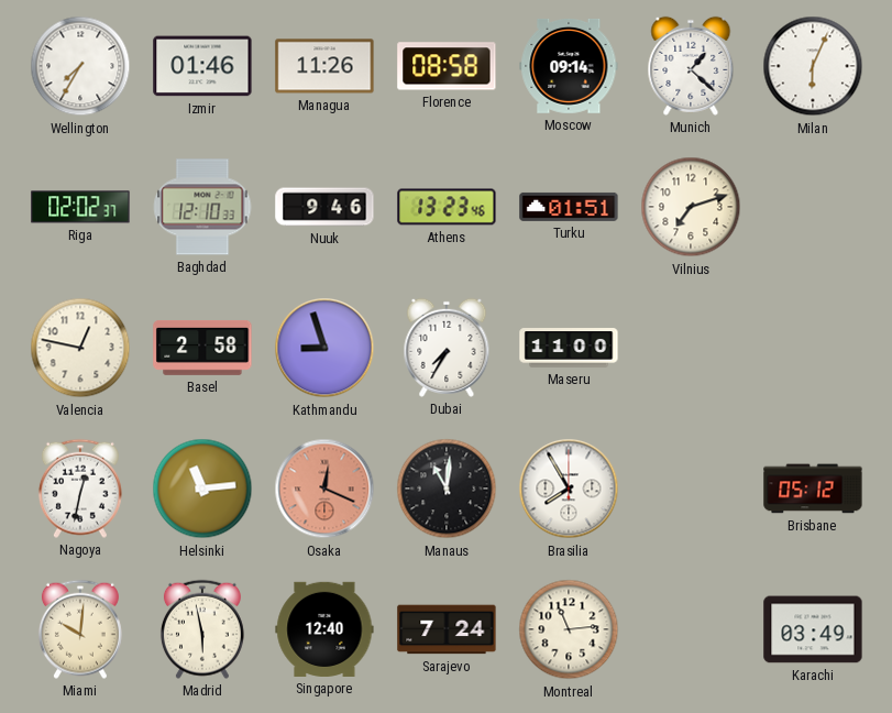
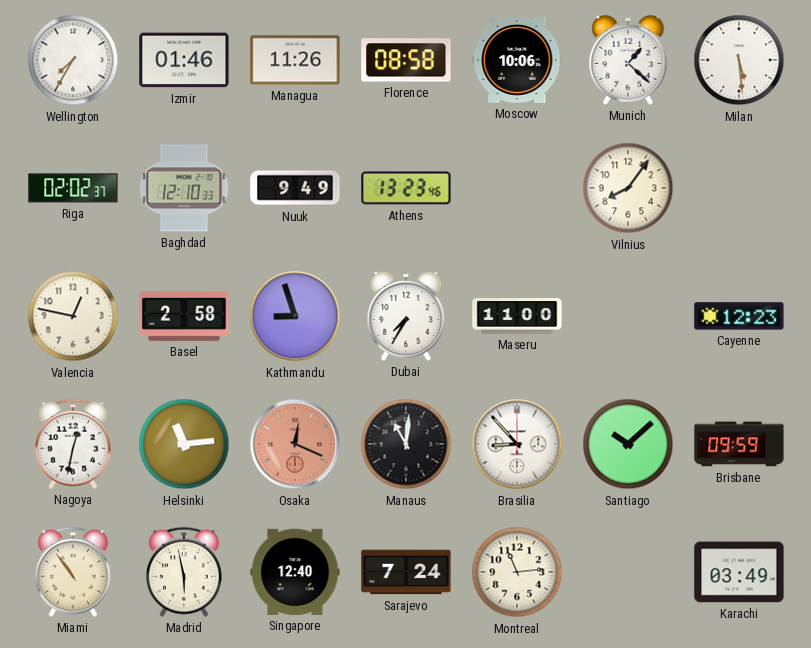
Moscow: 09:14 -> 10:06 (517, 60)
Milan: 6:04 -> 5:29 (739, 60)
Nuuk: 9:46 -> 9:49 (295, 188)
Turku: 01:51 -> none (569, 207)
Vilnius: 7:12 -> 8:06 (628, 188)
Cayenne: none -> 12:23 (739, 316)
Brasilia: 7:55 -> 8:53 (517, 444)
Santiago: none -> 10:08 (628, 444)
Brisbane: 05:12 -> 09:59 (739, 444)
Miami: 10:01 -> 10:54 (73, 572)
